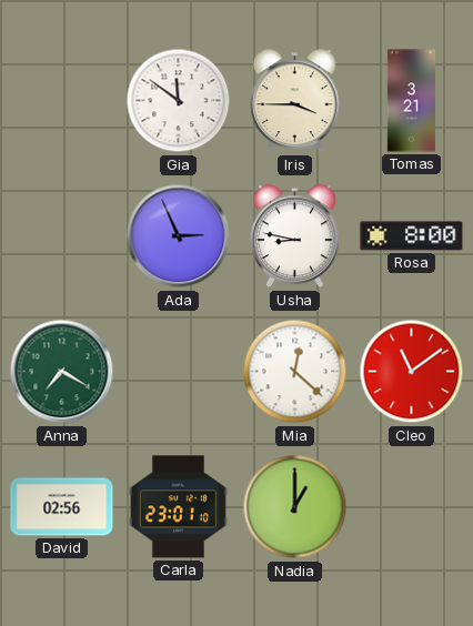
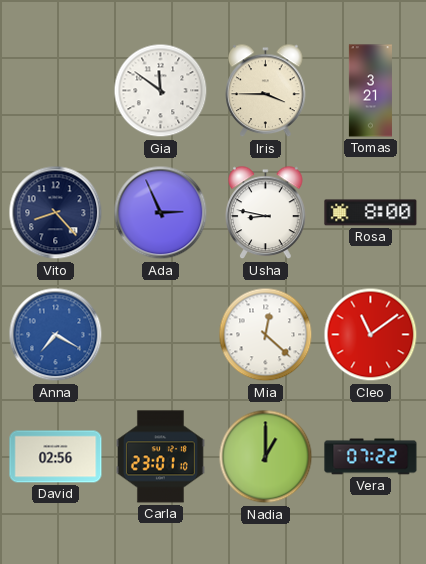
Vito: none -> 8:23 (56, 213)
Anna dial: green -> blue (56, 335)
Vera: none -> 07:22 (371, 457)
